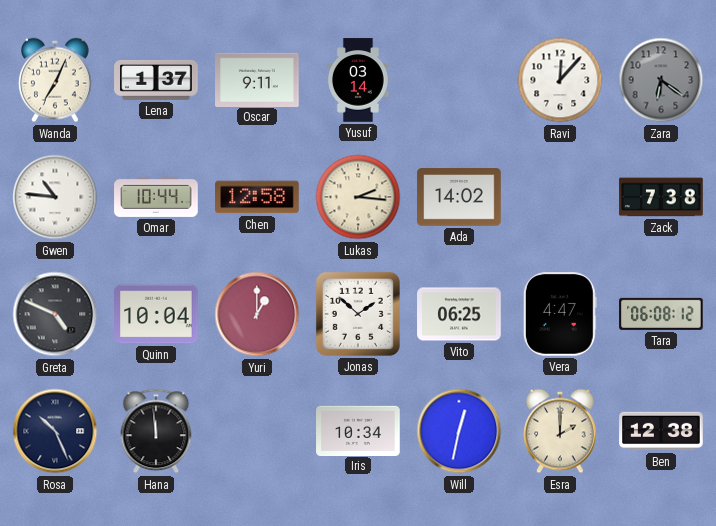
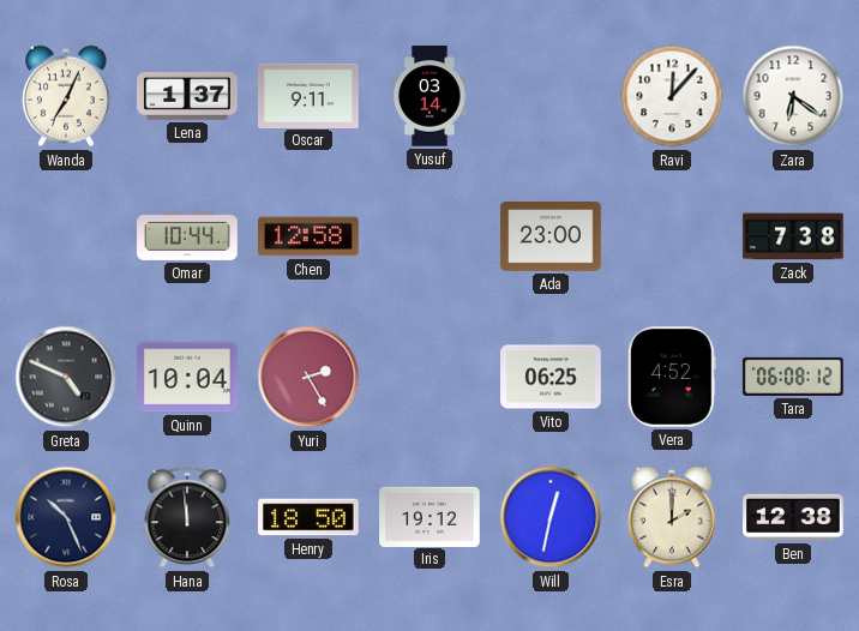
Zara dial: grey -> white (793, 96)
Gwen: 10:46 -> none (55, 197)
Lukas: 2:16 -> none (358, 197)
Ada: 14:02 -> 23:00 (551, 236)
Yuri: 1:00 -> 2:25 (308, 377)
Jonas: 1:52 -> none (358, 314)
Vera: 4:47 -> 4:52 (672, 377)
Henry: none -> 18:50 (308, 517)
Iris: 10:34 -> 19:12 (429, 516)
